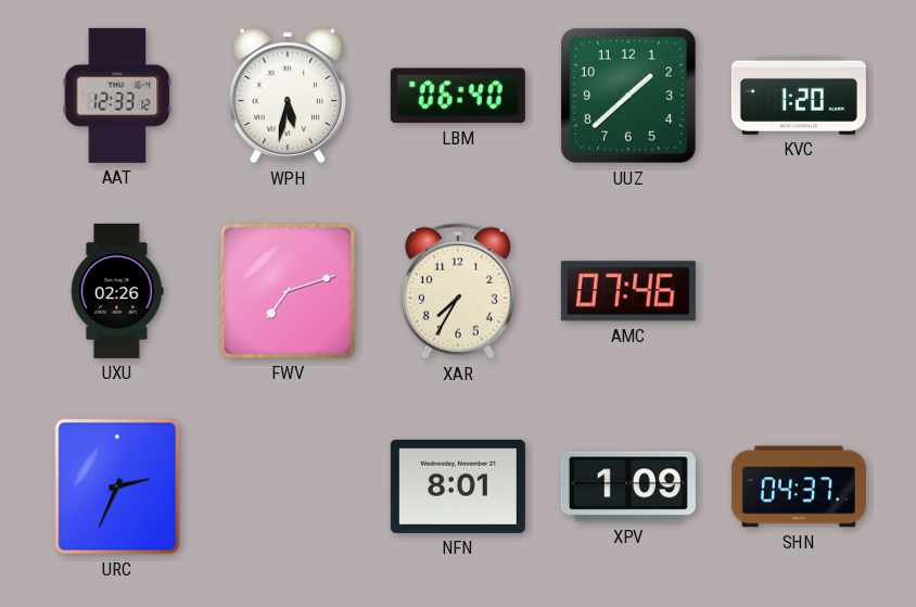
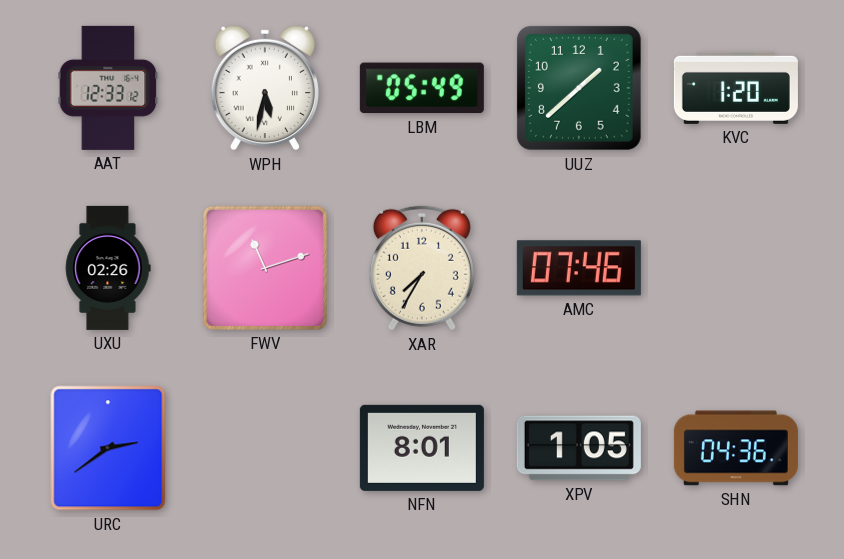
LBM: 06:40 -> 05:49 (422, 88)
FWV: 7:12 -> 11:12 (265, 268)
URC: 2:34 -> 2:39 (108, 448)
XPV: 1:09 -> 1:05 (579, 448)
SHN: 04:37 -> 04:36 (736, 448)
